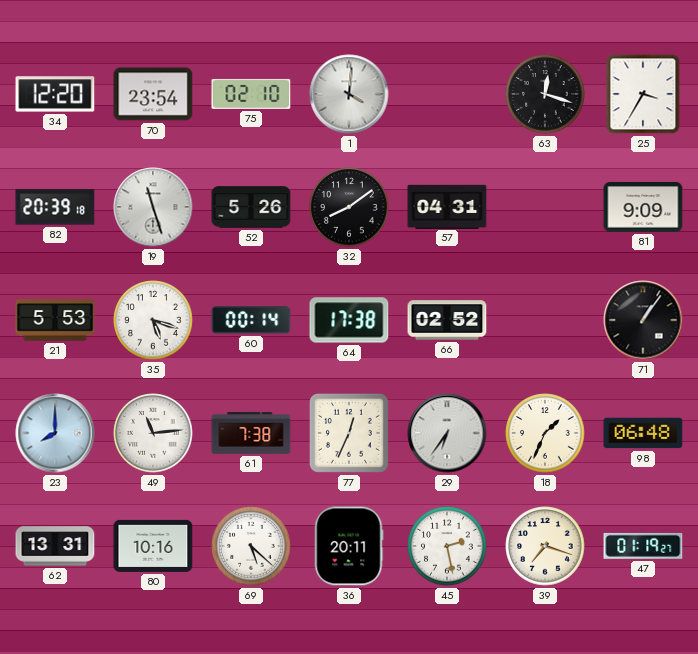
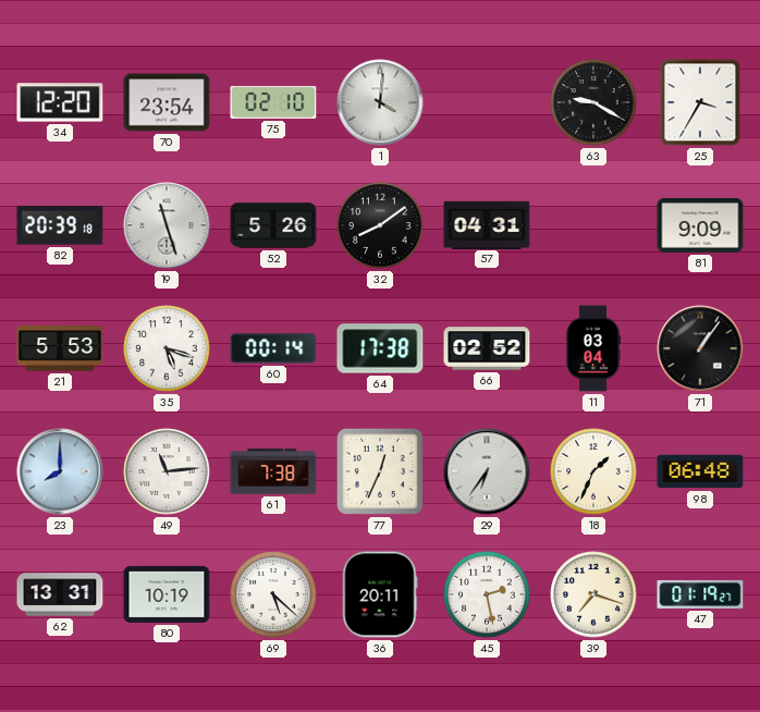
63: 12:18 -> 9:20 (593, 102)
11: none -> 03:04 (593, 348)
80: 10:16 -> 10:19 (167, 594)
